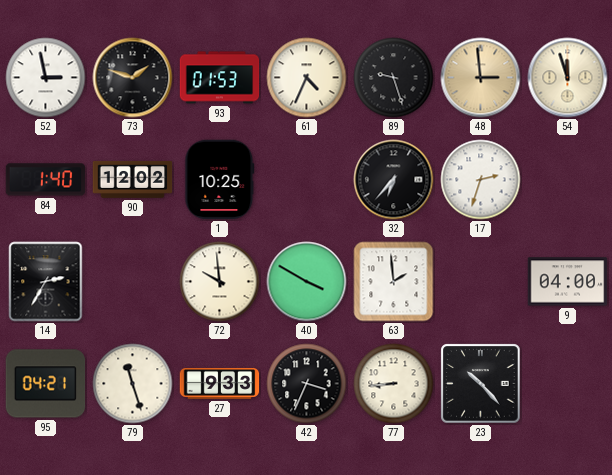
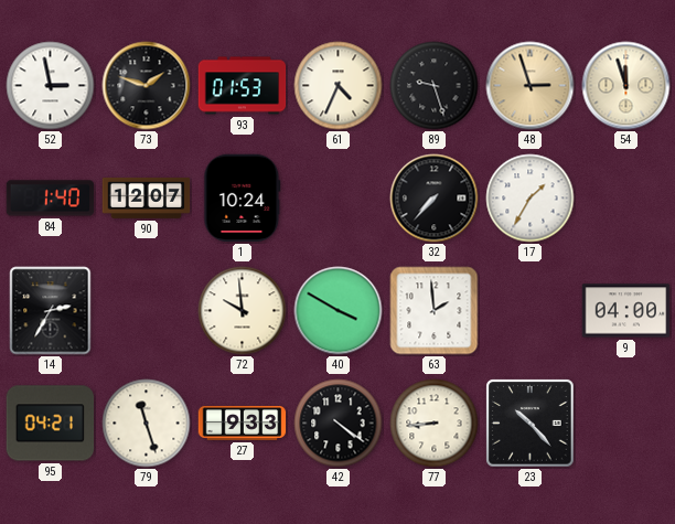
48: 2:59 -> 2:57 (531, 86)
90: 12:02 -> 12:07 (147, 197)
1: 10:25 -> 10:24 (243, 199)
32: 6:37 -> 7:37 (435, 199)
17: 2:33 -> 1:35 (531, 199)
42: 3:34 -> 4:21 (339, 424)
